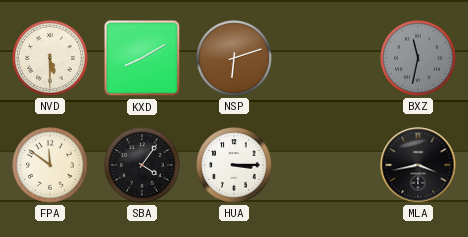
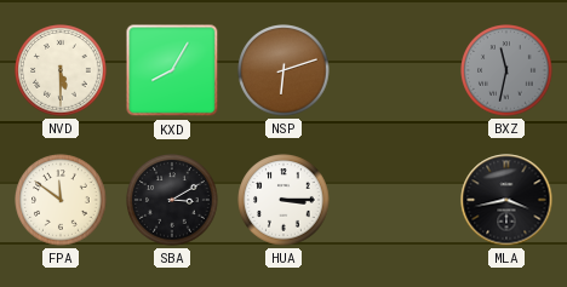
KXD: 8:10 -> 8:05 (172, 70)
SBA: 4:06 -> 3:10 (172, 200)
